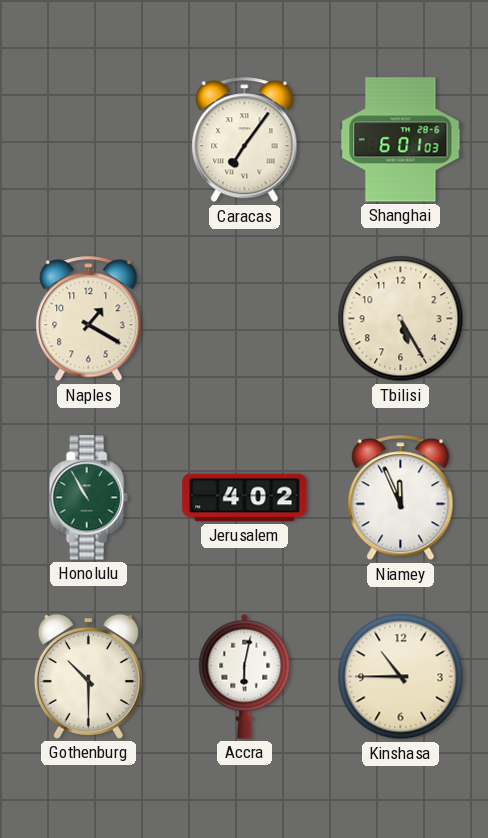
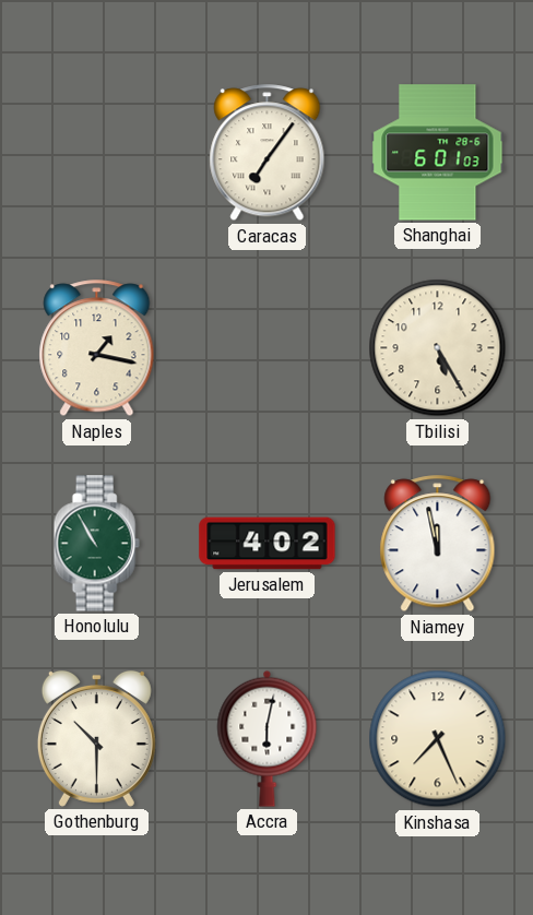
Naples: 1:20 -> 1:17 (97, 348)
Niamey: 11:56 -> 11:58 (438, 544)
Kinshasa: 10:45 -> 7:26 (438, 739)
